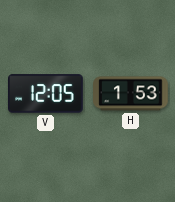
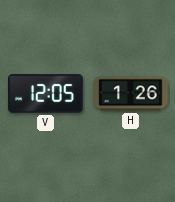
H: 1:53 -> 1:26 (131, 94)
